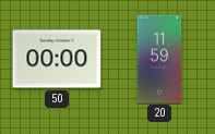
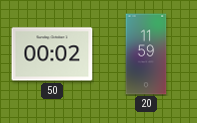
50: 00:00 -> 00:02 (52, 54)
